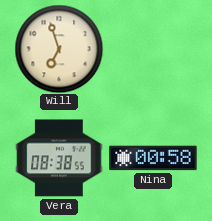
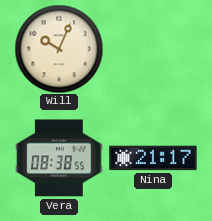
Will: 6:57 -> 10:04 (59, 49)
Nina: 00:58 -> 21:17 (153, 158)
